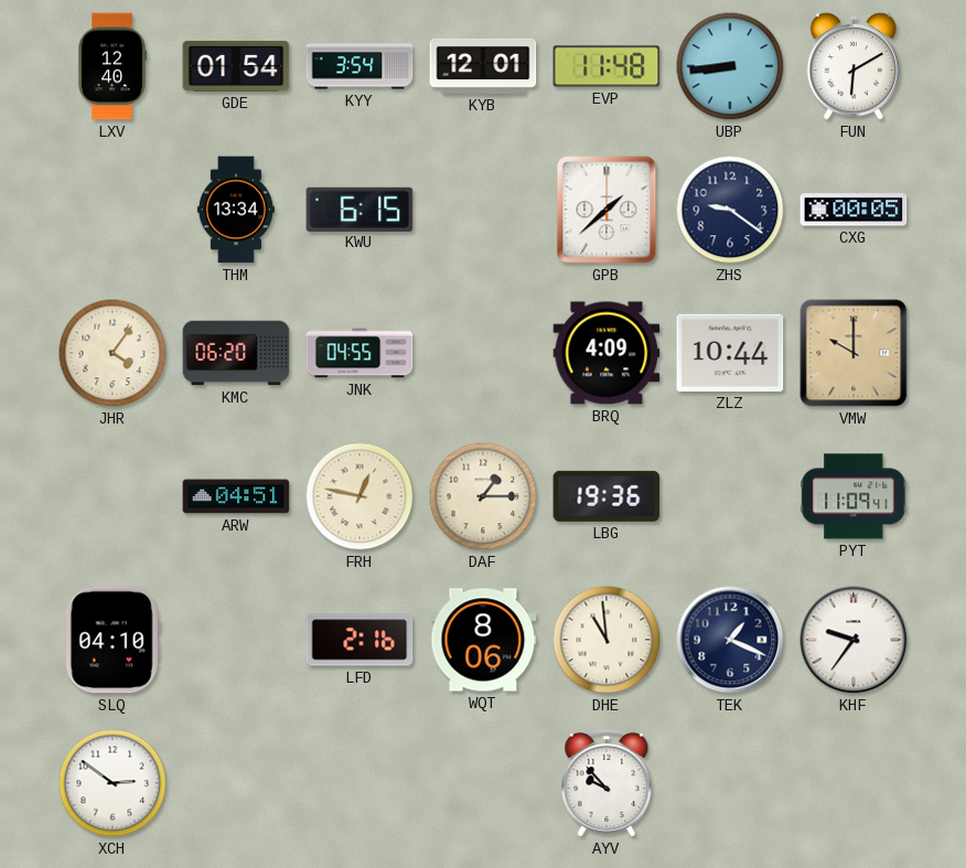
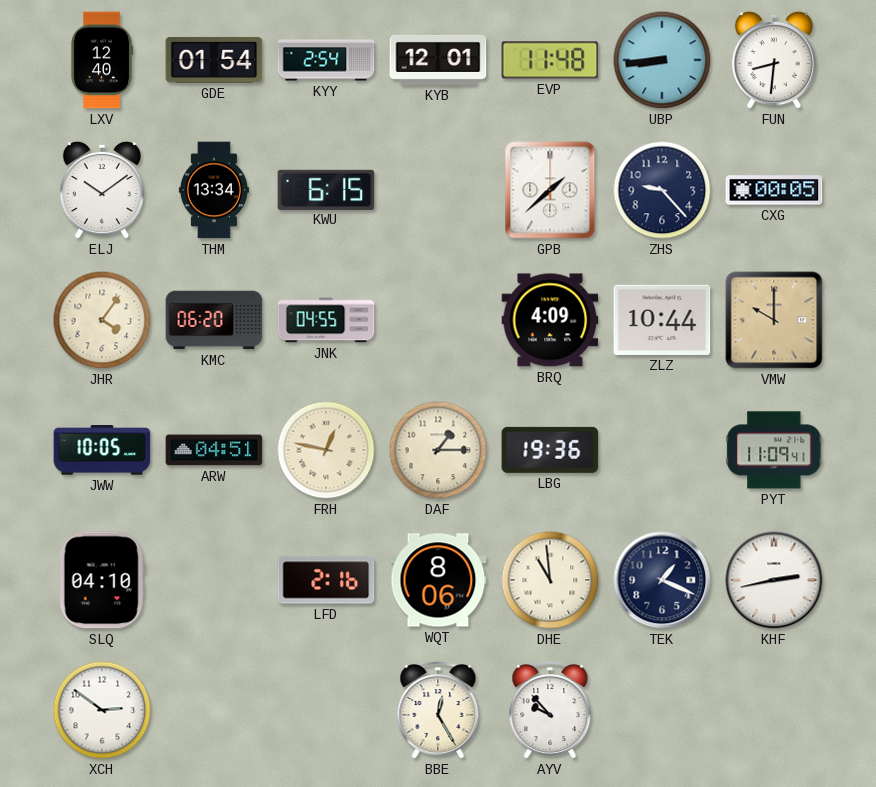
KYY: 3:54 -> 2:54 (326, 60)
FUN: 6:10 -> 8:31 (773, 60)
ELJ: none -> 10:09 (101, 190)
ZHS: 9:21 -> 9:23 (662, 190)
JWW: none -> 10:05 (102, 450)
KHF: 9:36 -> 2:43 (774, 580)
BBE: none -> 12:25 (438, 711)
